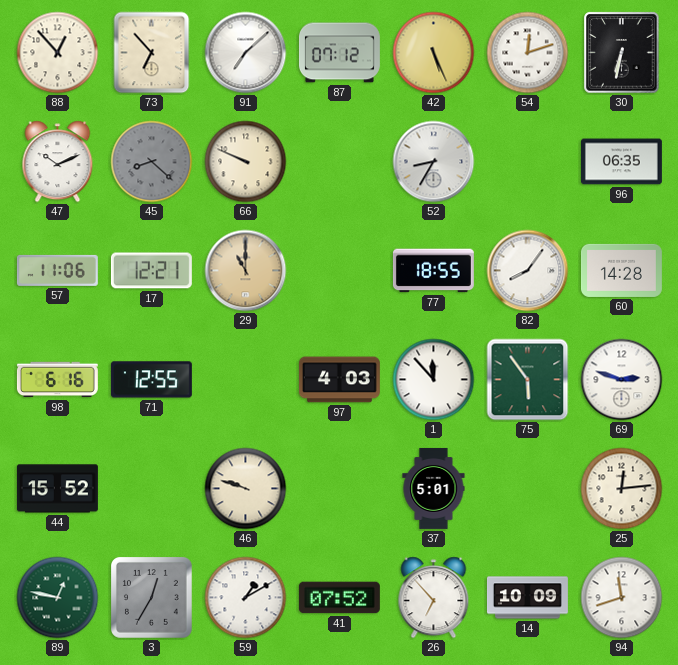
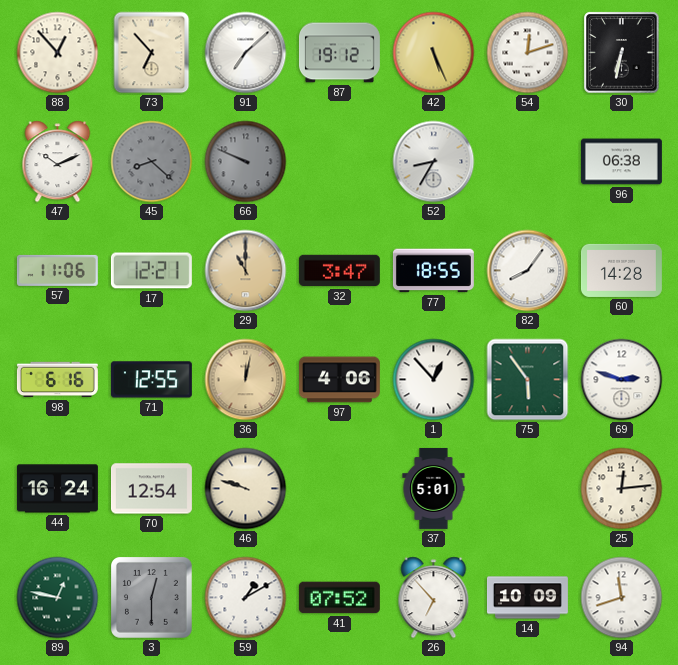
87: 07:12 -> 19:12 (339, 53)
66 dial: cream -> grey (246, 162)
96: 06:35 -> 06:38 (621, 162)
32: none -> 3:47 (339, 271)
36: none -> 12:02 (246, 380)
97: 4:03 -> 4:06 (339, 380)
1: 11:53 -> 12:53 (434, 380)
44: 15:52 -> 16:24 (57, 489)
70: none -> 12:54 (151, 489)
3: 12:35 -> 12:30 (152, 598)
